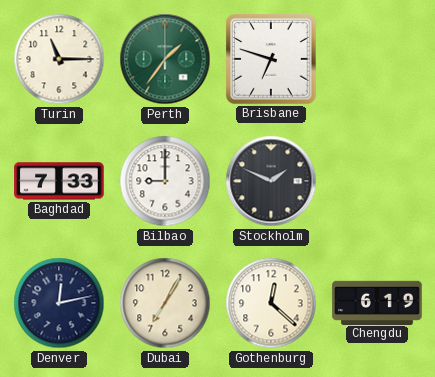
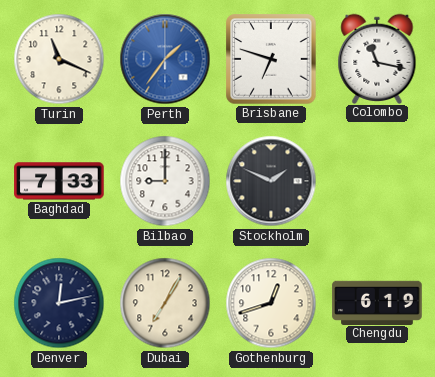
Turin: 11:15 -> 11:19 (59, 59)
Perth dial: green -> blue (165, 59)
Colombo: none -> 11:17 (377, 58)
Gothenburg: 12:22 -> 12:42 (271, 303)
